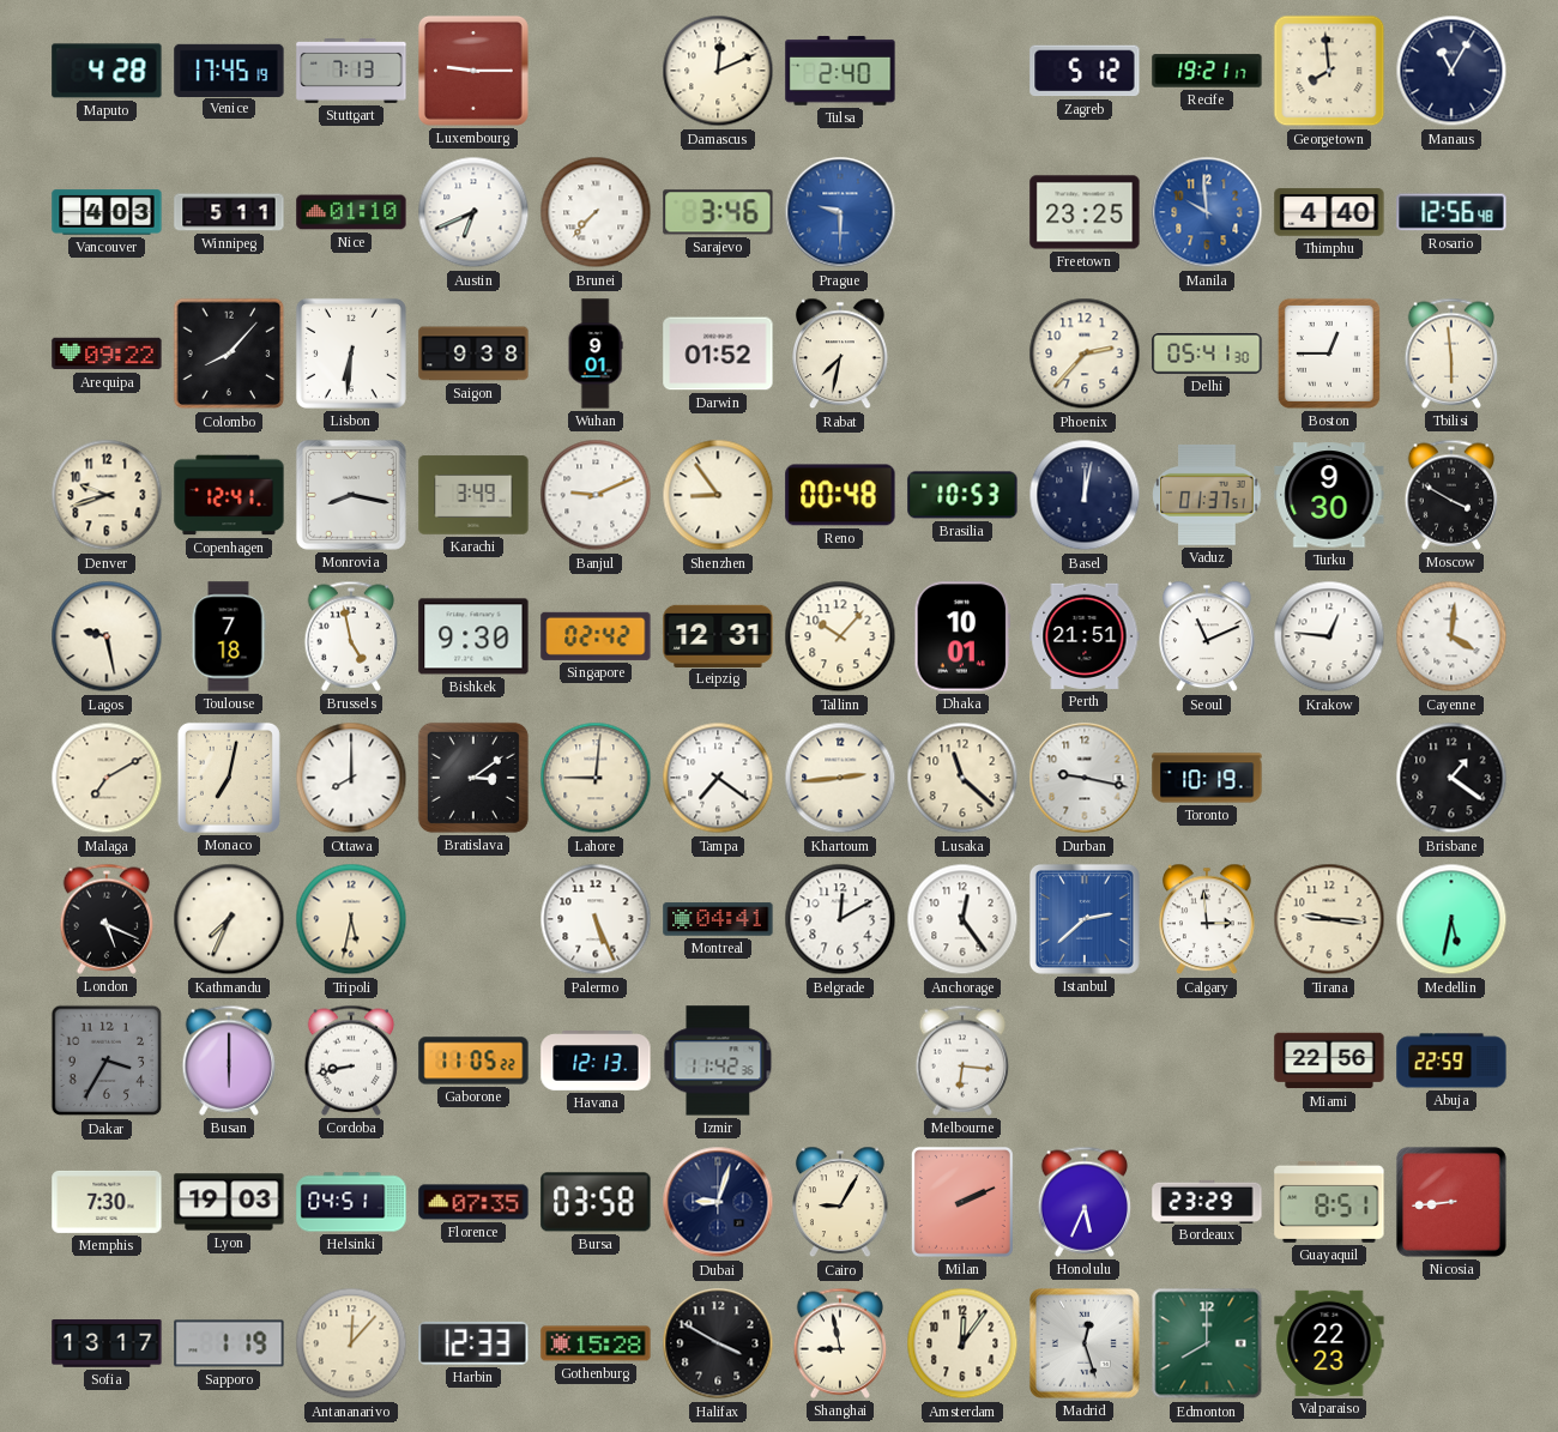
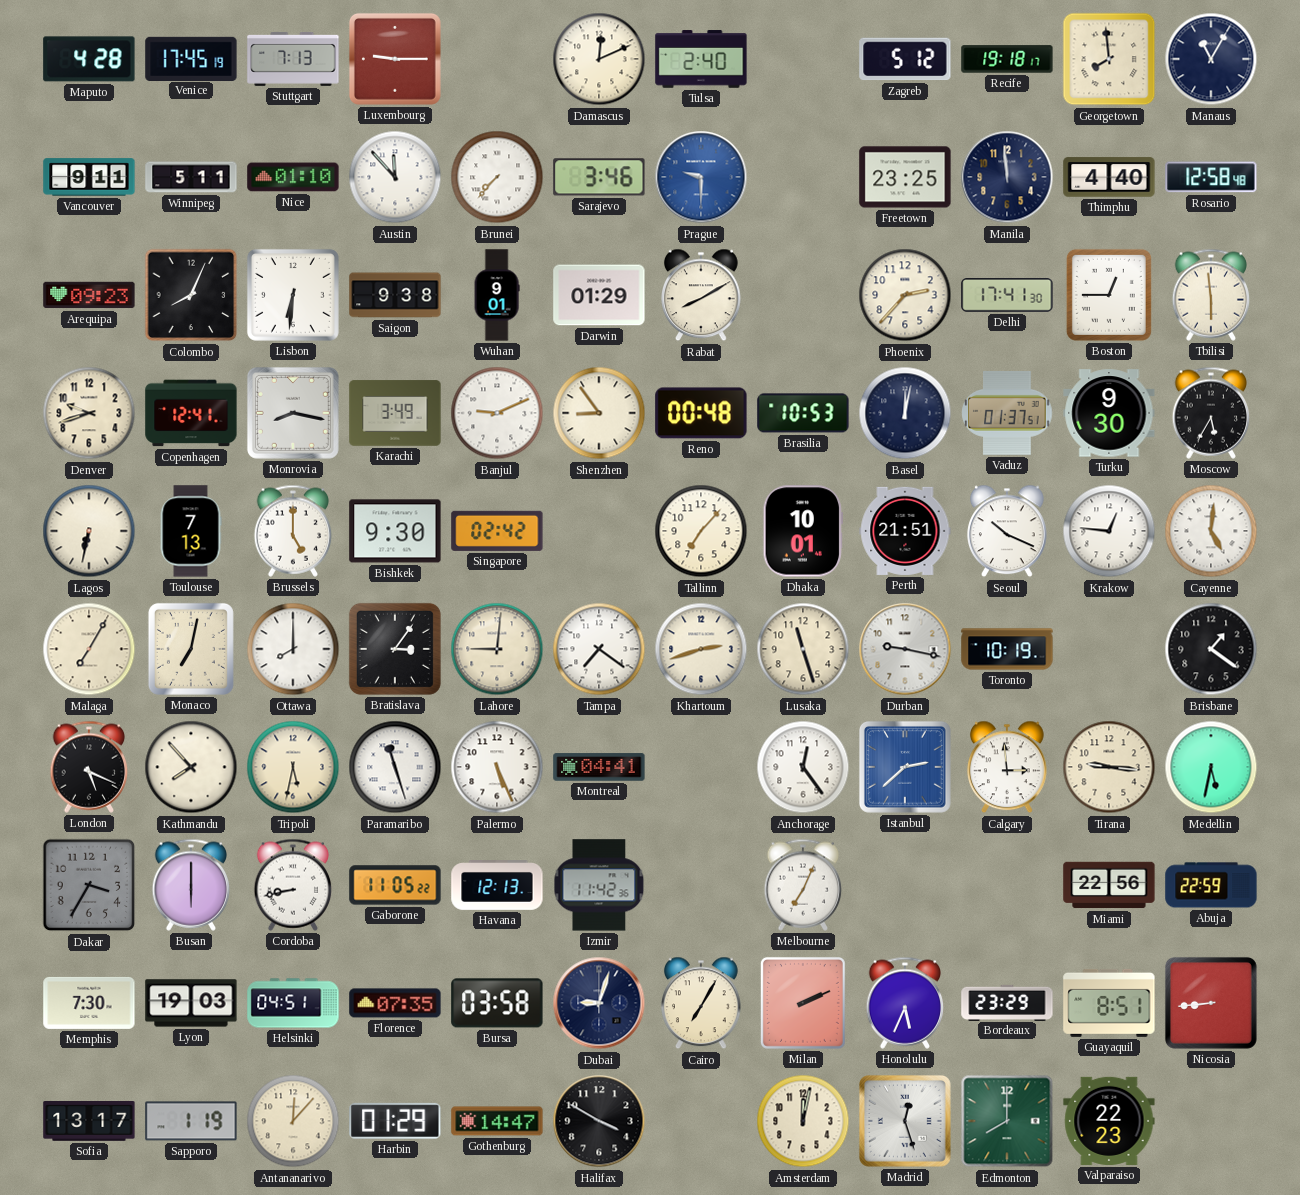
Recife: 19:21 -> 19:18 (1007, 59)
Vancouver: 4:03 -> 9:11 (89, 177)
Austin: 6:41 -> 11:53 (395, 177)
Manila: 9:59 -> 11:59 (1007, 177)
Manila dial: blue -> navy (1007, 177)
Rosario: 12:56 -> 12:58 (1211, 177)
Arequipa: 09:22 -> 09:23 (89, 295)
Colombo: 8:07 -> 8:04 (191, 295)
Darwin: 01:52 -> 01:29 (599, 295)
Rabat: 7:32 -> 8:10 (702, 295)
Delhi: 05:41 -> 17:41 (1007, 296)
Moscow: 3:50 -> 5:35 (1211, 413)
Lagos: 9:28 -> 6:32 (89, 531)
Toulouse: 7:18 -> 7:13 (191, 531)
Brussels: 4:58 -> 5:00 (293, 531)
Leipzig: 12:31 -> none (718, 635)
Tallinn: 10:07 -> 7:07 (701, 531)
Seoul: 11:11 -> 10:19 (1008, 531)
Cayenne: 4:01 -> 5:01 (1211, 531)
Malaga: 7:10 -> 7:05 (89, 649)
Bratislava: 3:09 -> 3:06 (395, 649)
Khartoum: 2:44 -> 2:42 (701, 649)
Lusaka: 11:22 -> 11:27 (803, 649)
Kathmandu: 7:34 -> 7:53 (191, 767)
Paramaribo: none -> 11:27 (395, 767)
Belgrade: 12:10 -> none (840, 919)
Melbourne: 6:16 -> 7:04 (803, 885)
Cairo: 9:05 -> 7:05 (702, 1003)
Harbin: 12:33 -> 01:29 (395, 1121)
Gothenburg: 15:28 -> 14:47 (497, 1121)
Shanghai: 8:58 -> none (840, 1343)
Amsterdam: 12:06 -> 12:02 (803, 1121)
